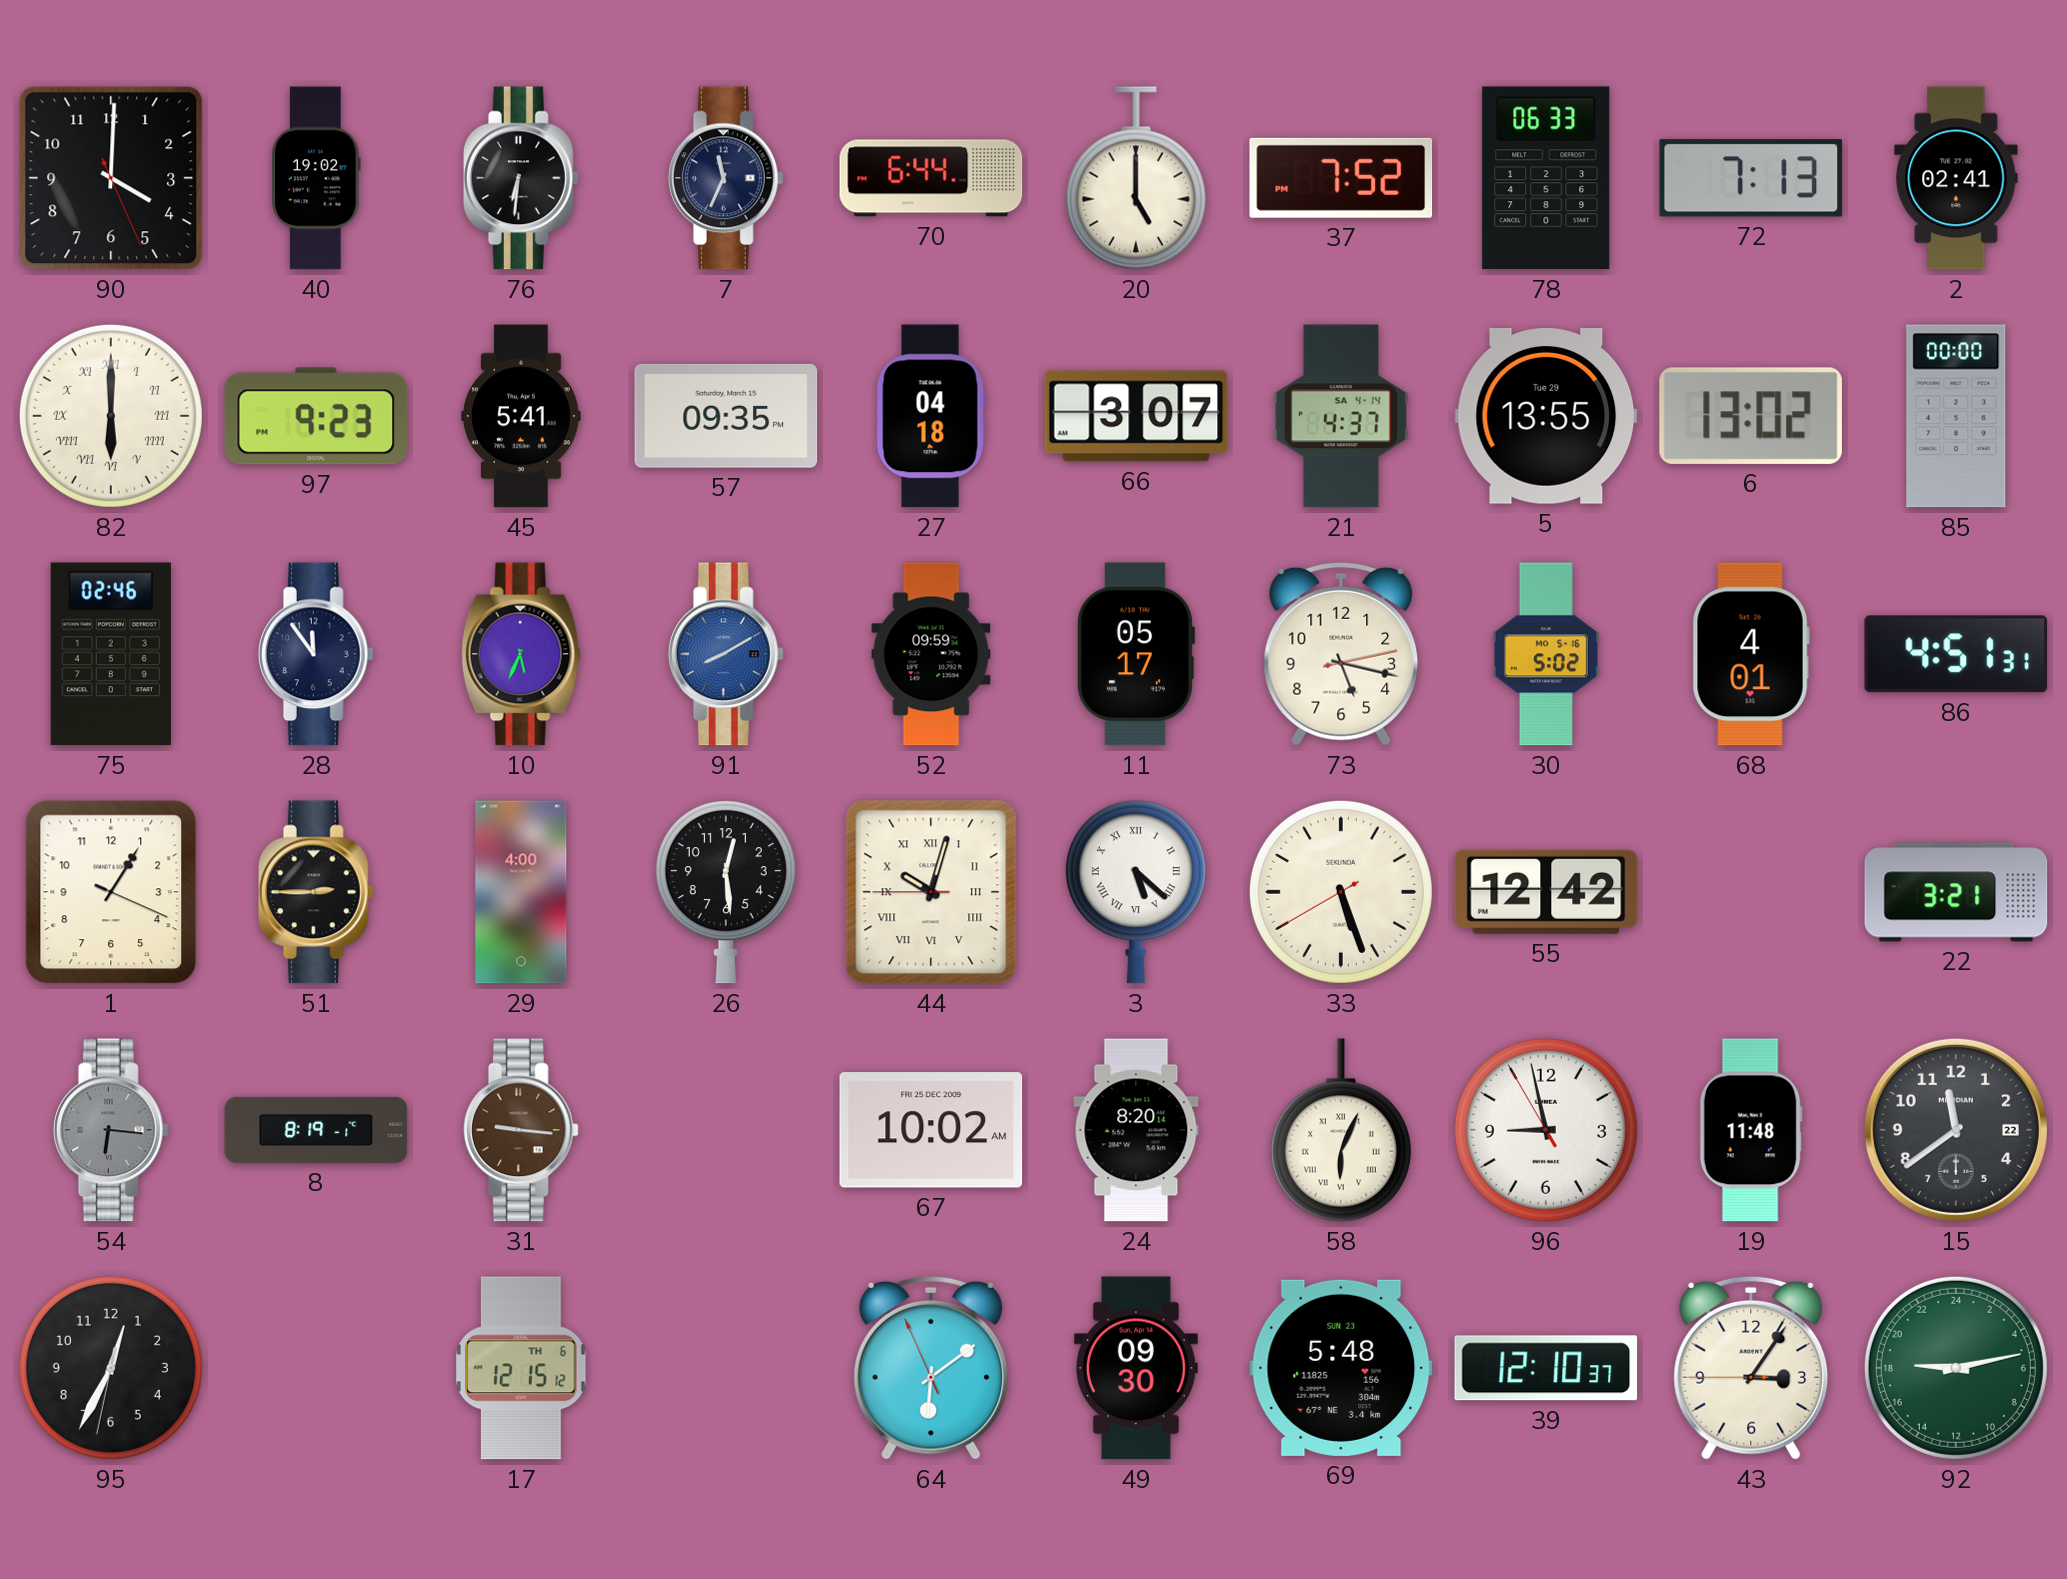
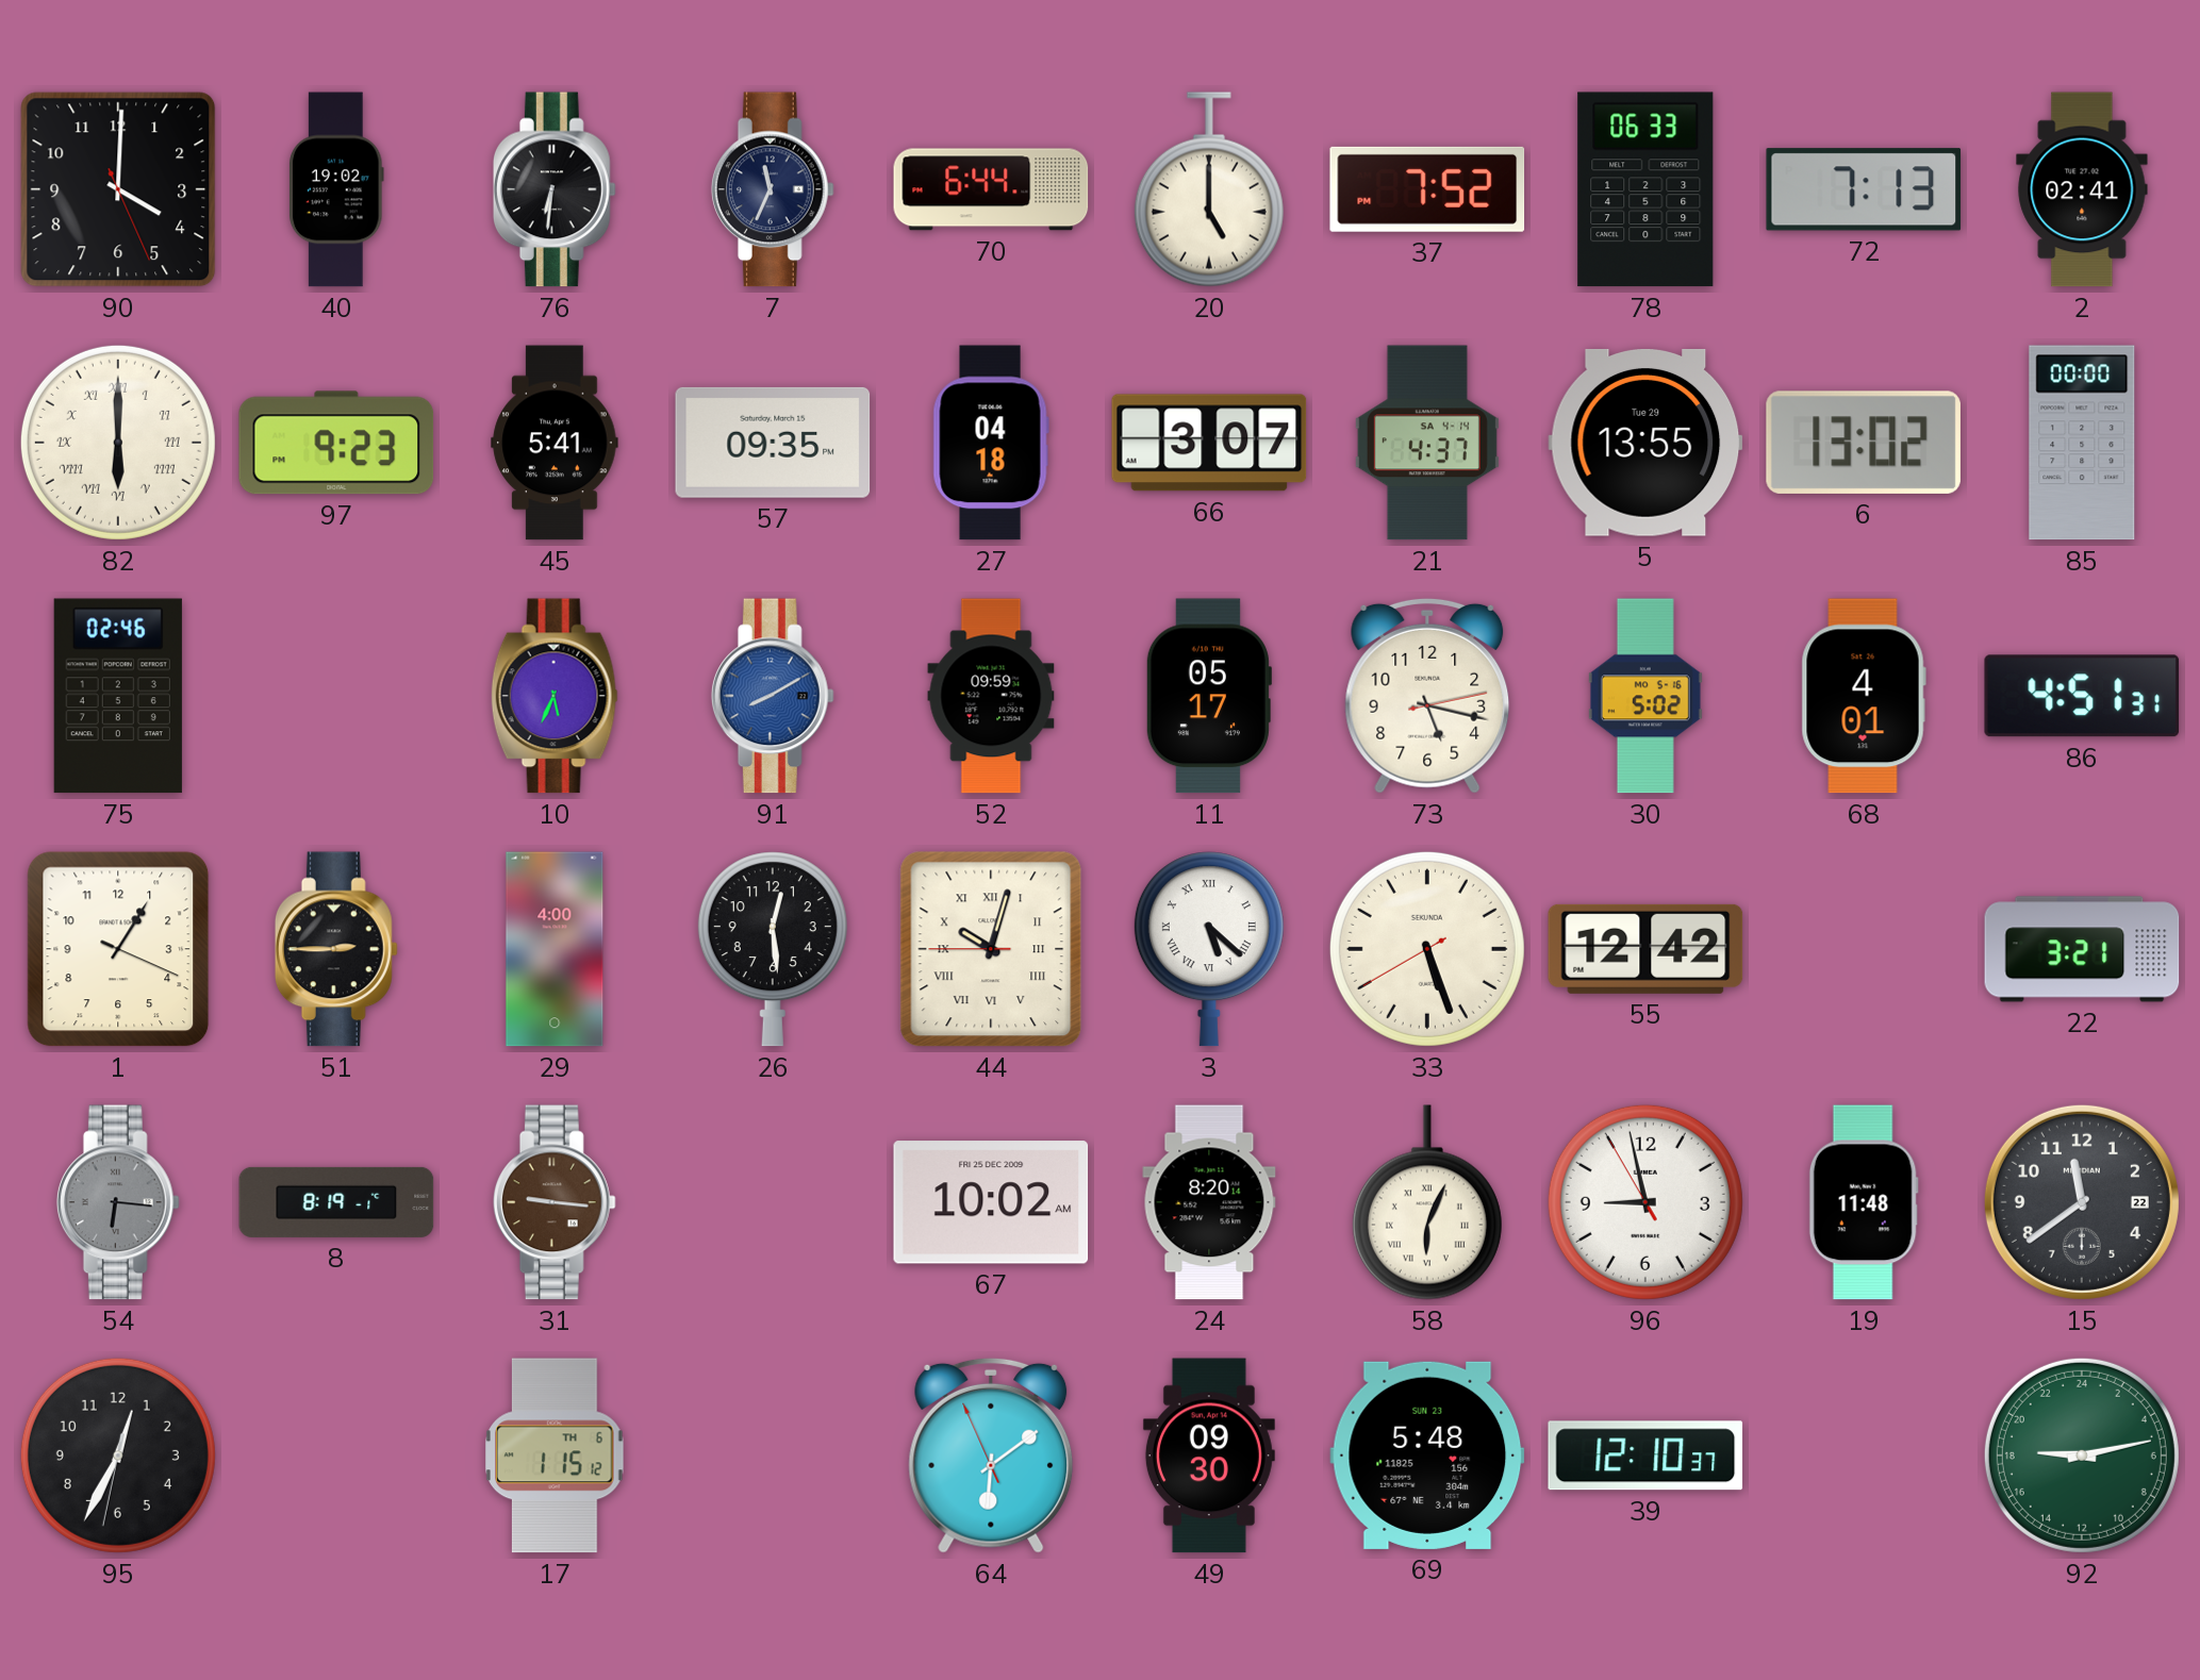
28: 11:54 -> none (316, 654)
17: 12:15 -> 1:15 (555, 1456)
43: 3:05 -> none (1751, 1368)
